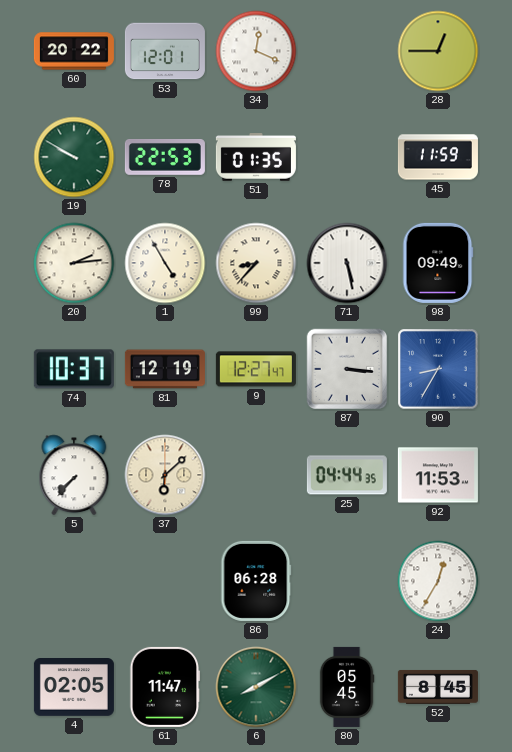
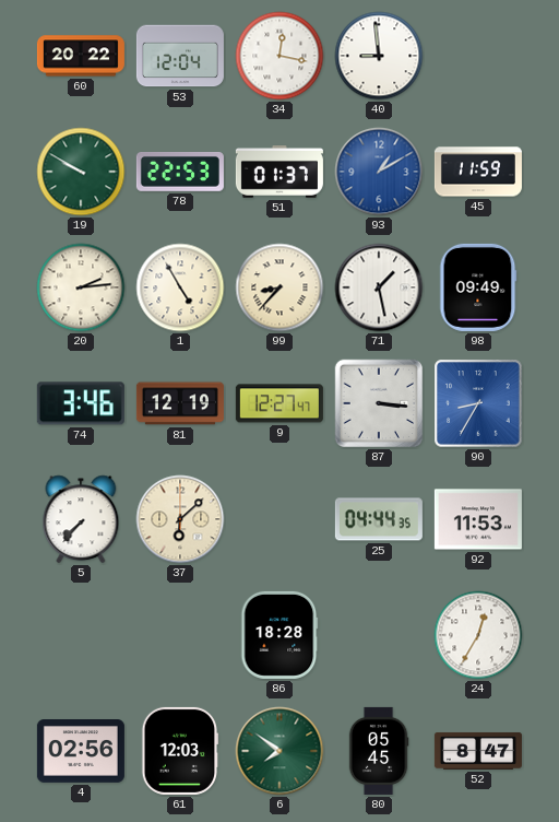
53: 12:01 -> 12:04 (180, 56)
34: 12:19 -> 12:17 (279, 56)
40: none -> 8:59 (379, 56)
28: 12:45 -> none (438, 51)
51: 01:35 -> 01:37 (279, 173)
93: none -> 1:10 (379, 172)
71: 5:28 -> 1:28 (379, 287)
74: 10:37 -> 3:46 (81, 403)
86: 06:28 -> 18:28 (279, 635)
4: 02:05 -> 02:56 (81, 752)
61: 11:47 -> 12:03 (180, 751)
6: 8:10 -> 7:51 (279, 751)
52: 8:45 -> 8:47 (478, 751)
